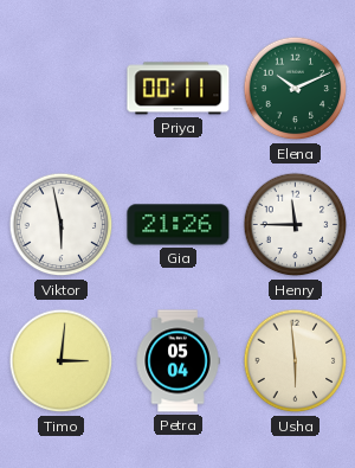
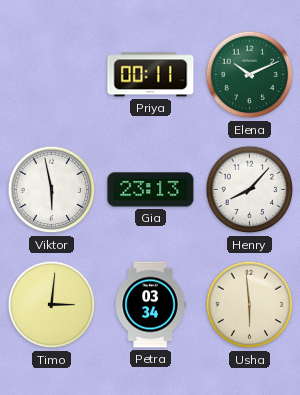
Gia: 21:26 -> 23:13 (151, 190)
Henry: 11:45 -> 8:07 (250, 190)
Petra: 05:04 -> 03:34 (150, 305)
